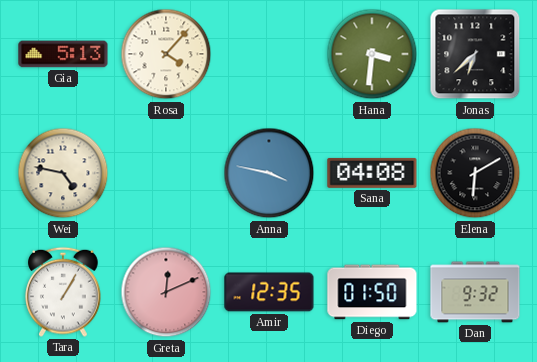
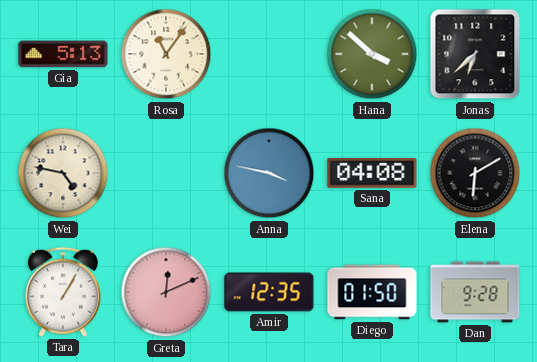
Rosa: 4:07 -> 11:06 (166, 54)
Hana: 3:31 -> 3:52 (372, 54)
Dan: 9:32 -> 9:28 (475, 292)
